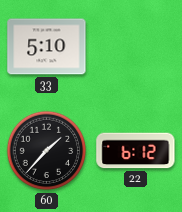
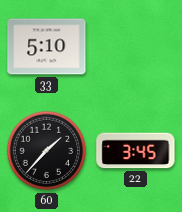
22: 6:12 -> 3:45 (136, 151)
